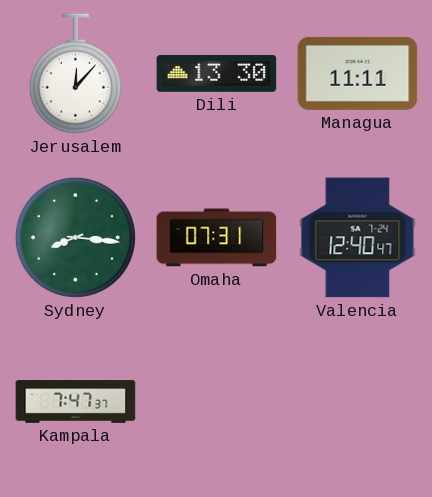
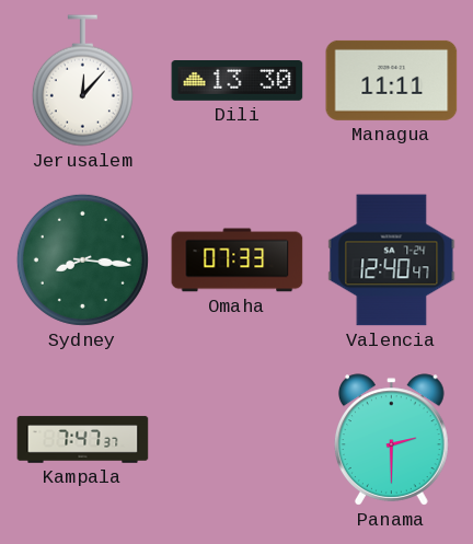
Omaha: 07:31 -> 07:33 (238, 261)
Panama: none -> 2:30 (392, 440)
